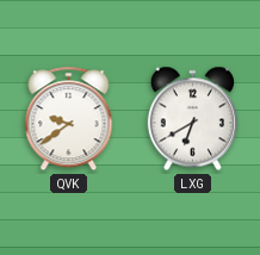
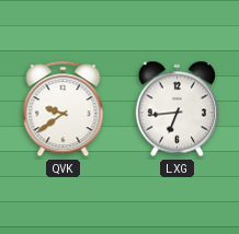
LXG: 6:40 -> 6:44 (177, 109)
